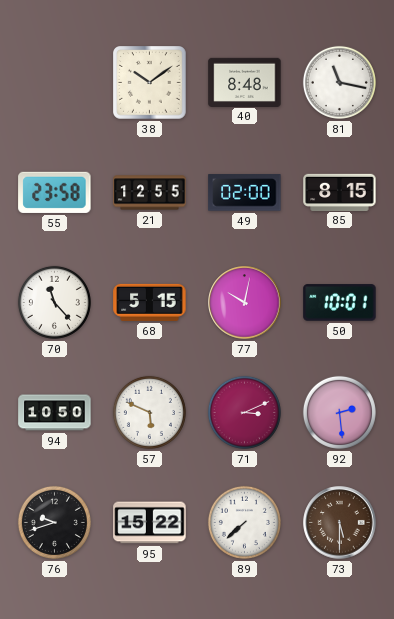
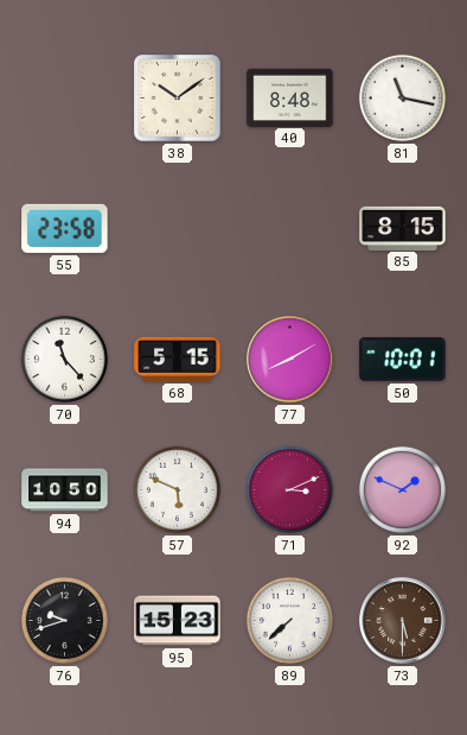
21: 12:55 -> none (150, 193)
49: 02:00 -> none (245, 193)
77: 10:02 -> 8:10 (290, 360)
92: 2:29 -> 1:49 (402, 489)
95: 15:22 -> 15:23 (178, 621)
